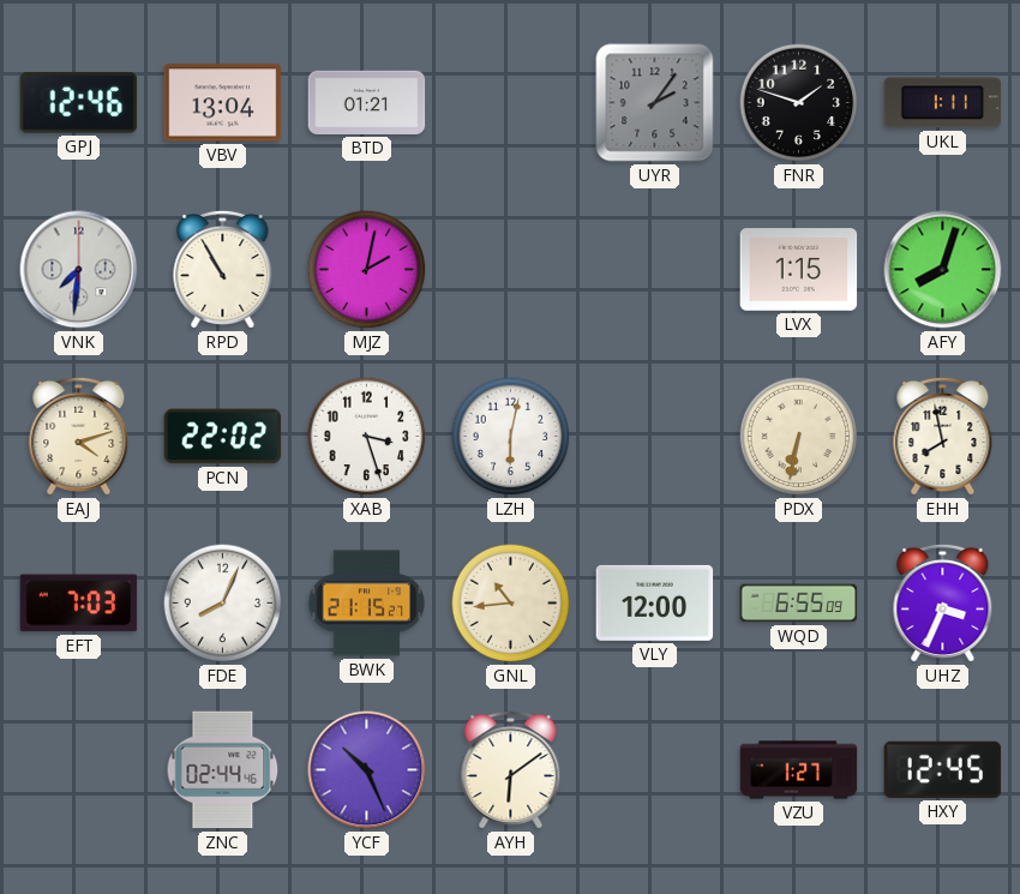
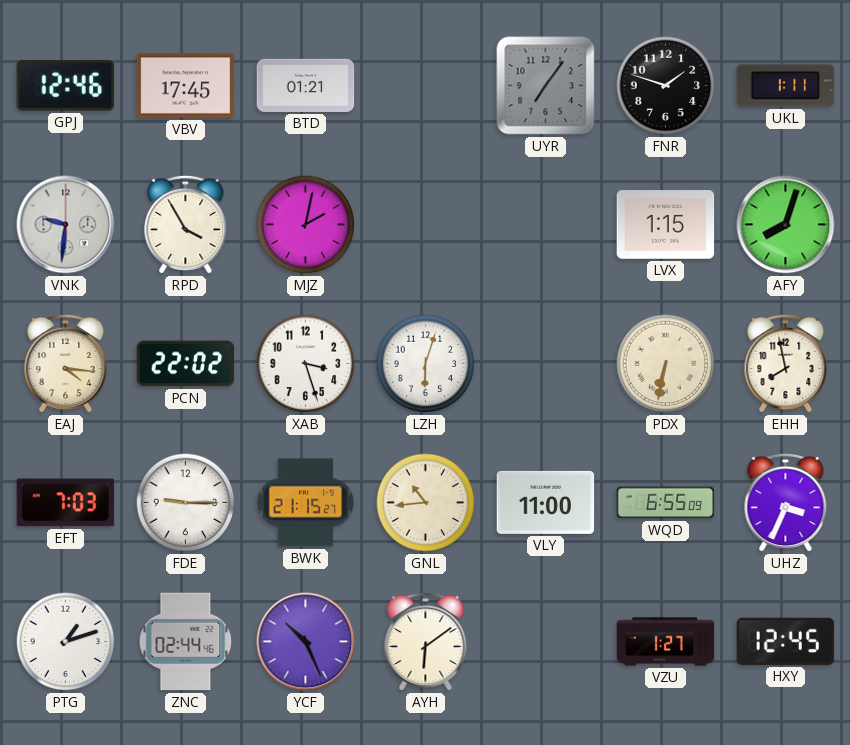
VBV: 13:04 -> 17:45 (186, 86)
UYR: 2:06 -> 7:06 (546, 86)
VNK: 7:31 -> 9:31 (66, 225)
RPD: 10:55 -> 3:55 (186, 224)
EAJ: 4:12 -> 4:16 (66, 363)
LZH: 6:02 -> 6:03 (426, 364)
FDE: 8:04 -> 9:15 (186, 503)
VLY: 12:00 -> 11:00 (546, 502)
PTG: none -> 1:12 (66, 642)
